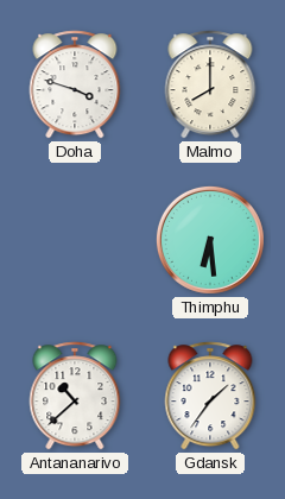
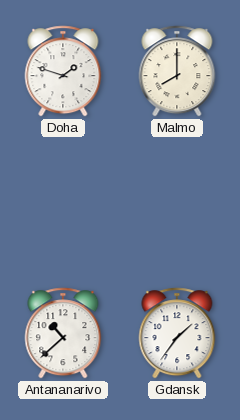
Doha: 3:48 -> 1:48 (63, 71)
Thimphu: 6:29 -> none (210, 240)
